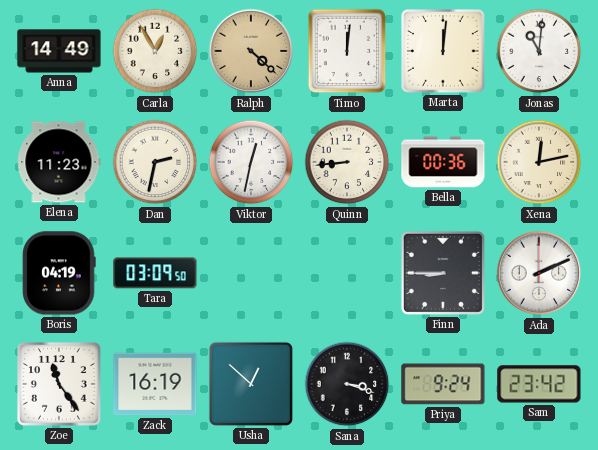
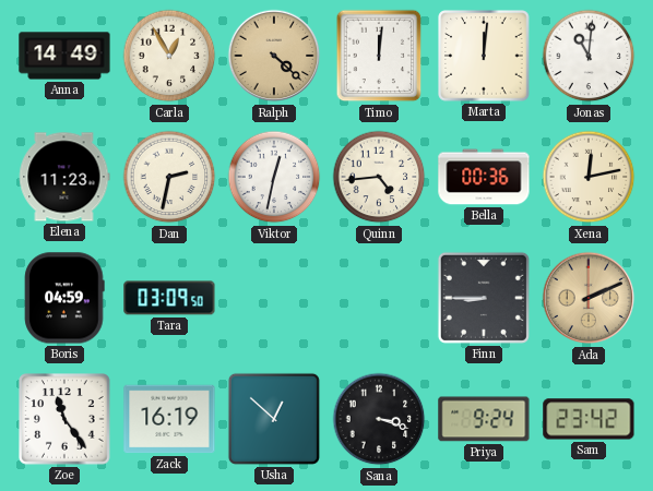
Quinn: 8:44 -> 4:44 (379, 177)
Boris: 04:19 -> 04:59 (64, 298)
Ada dial: white -> champagne (589, 298)
